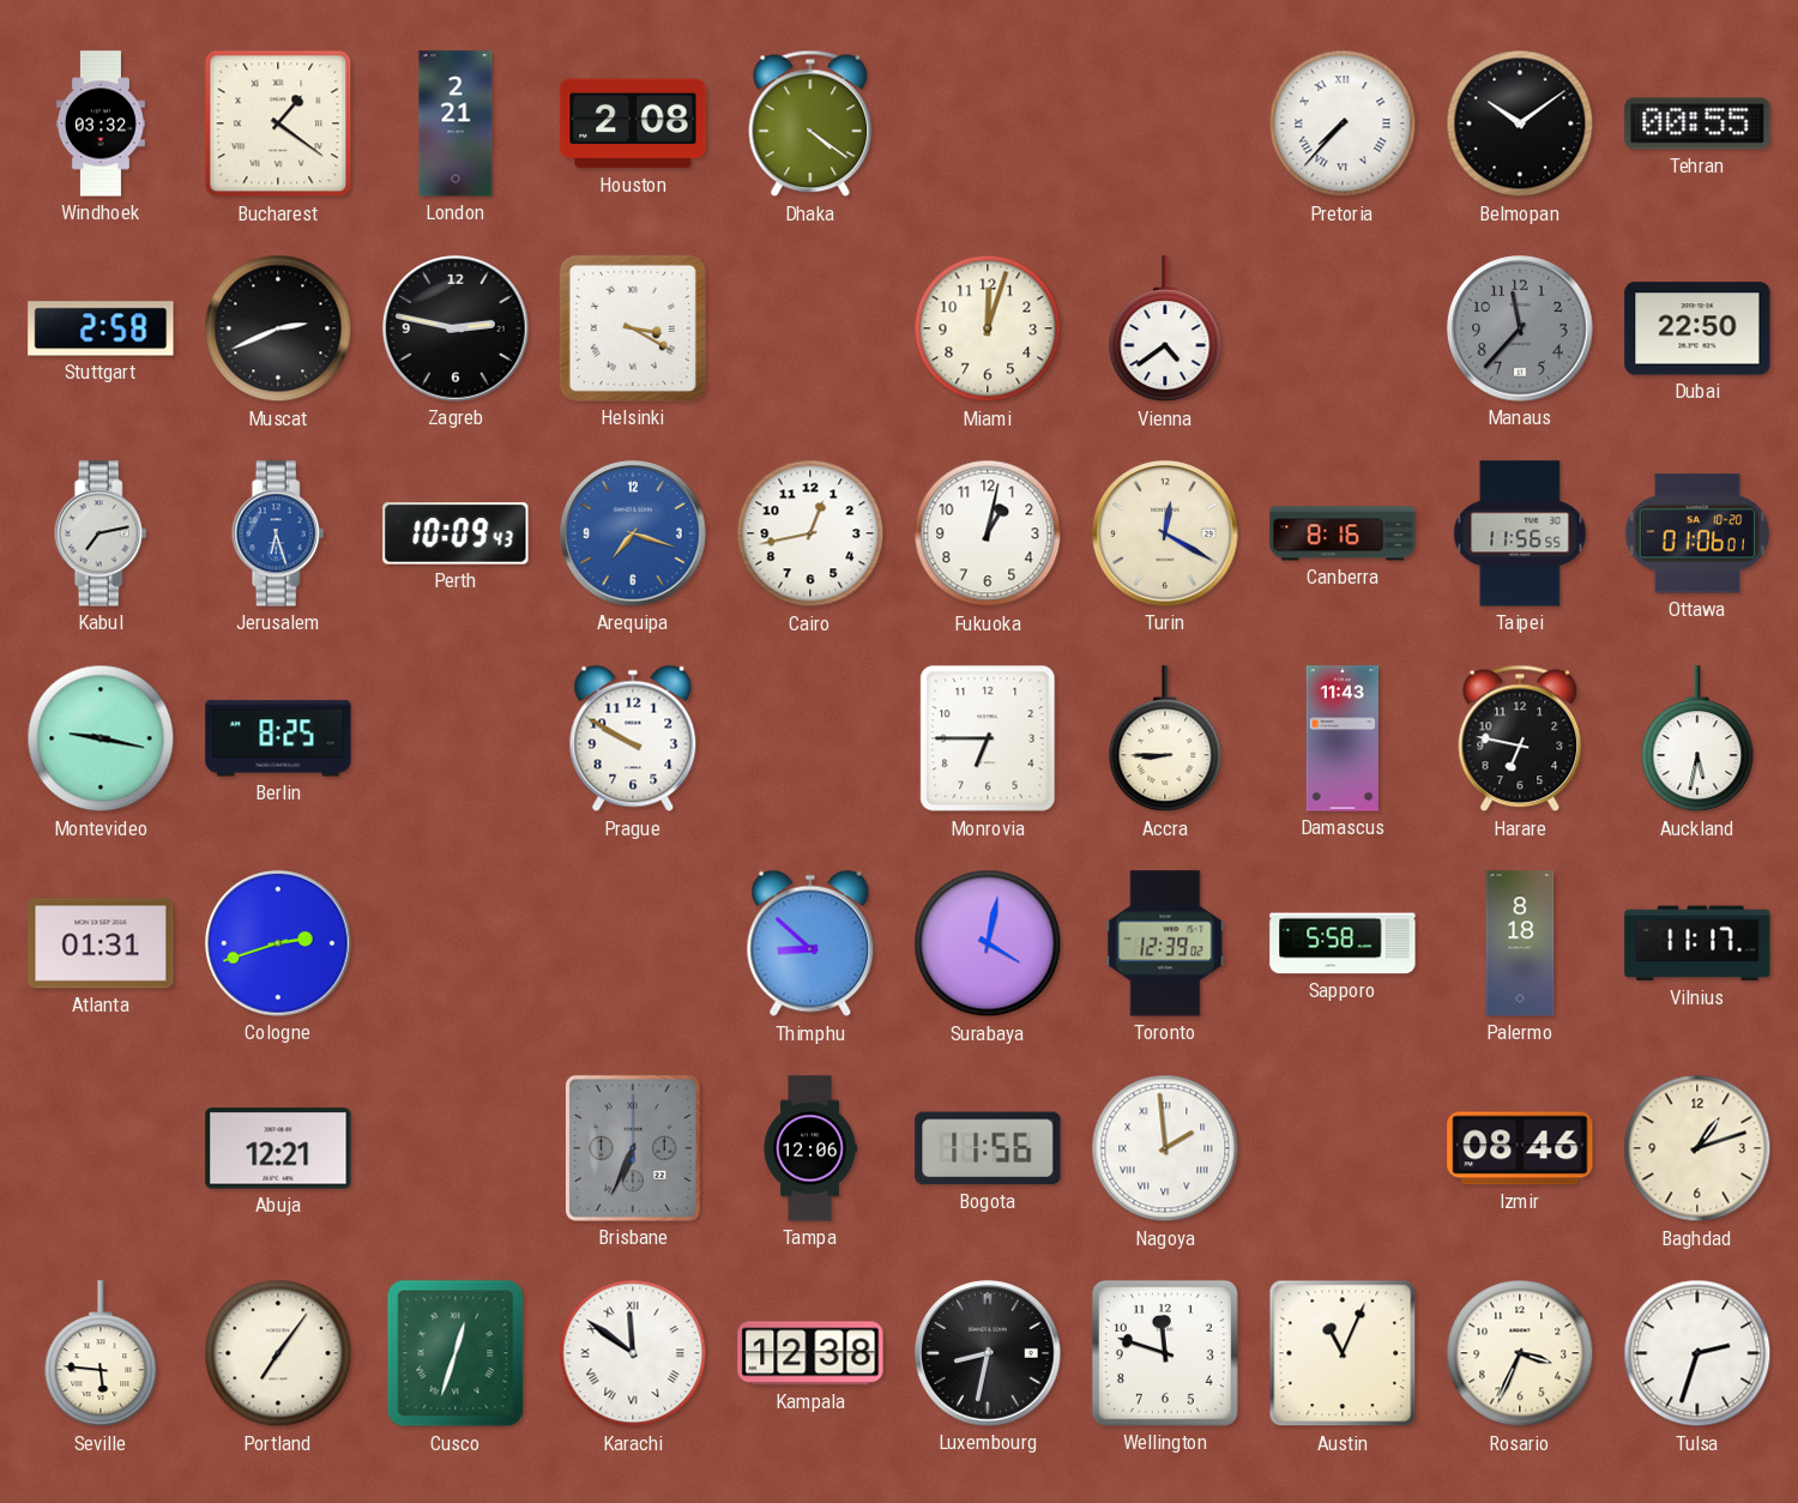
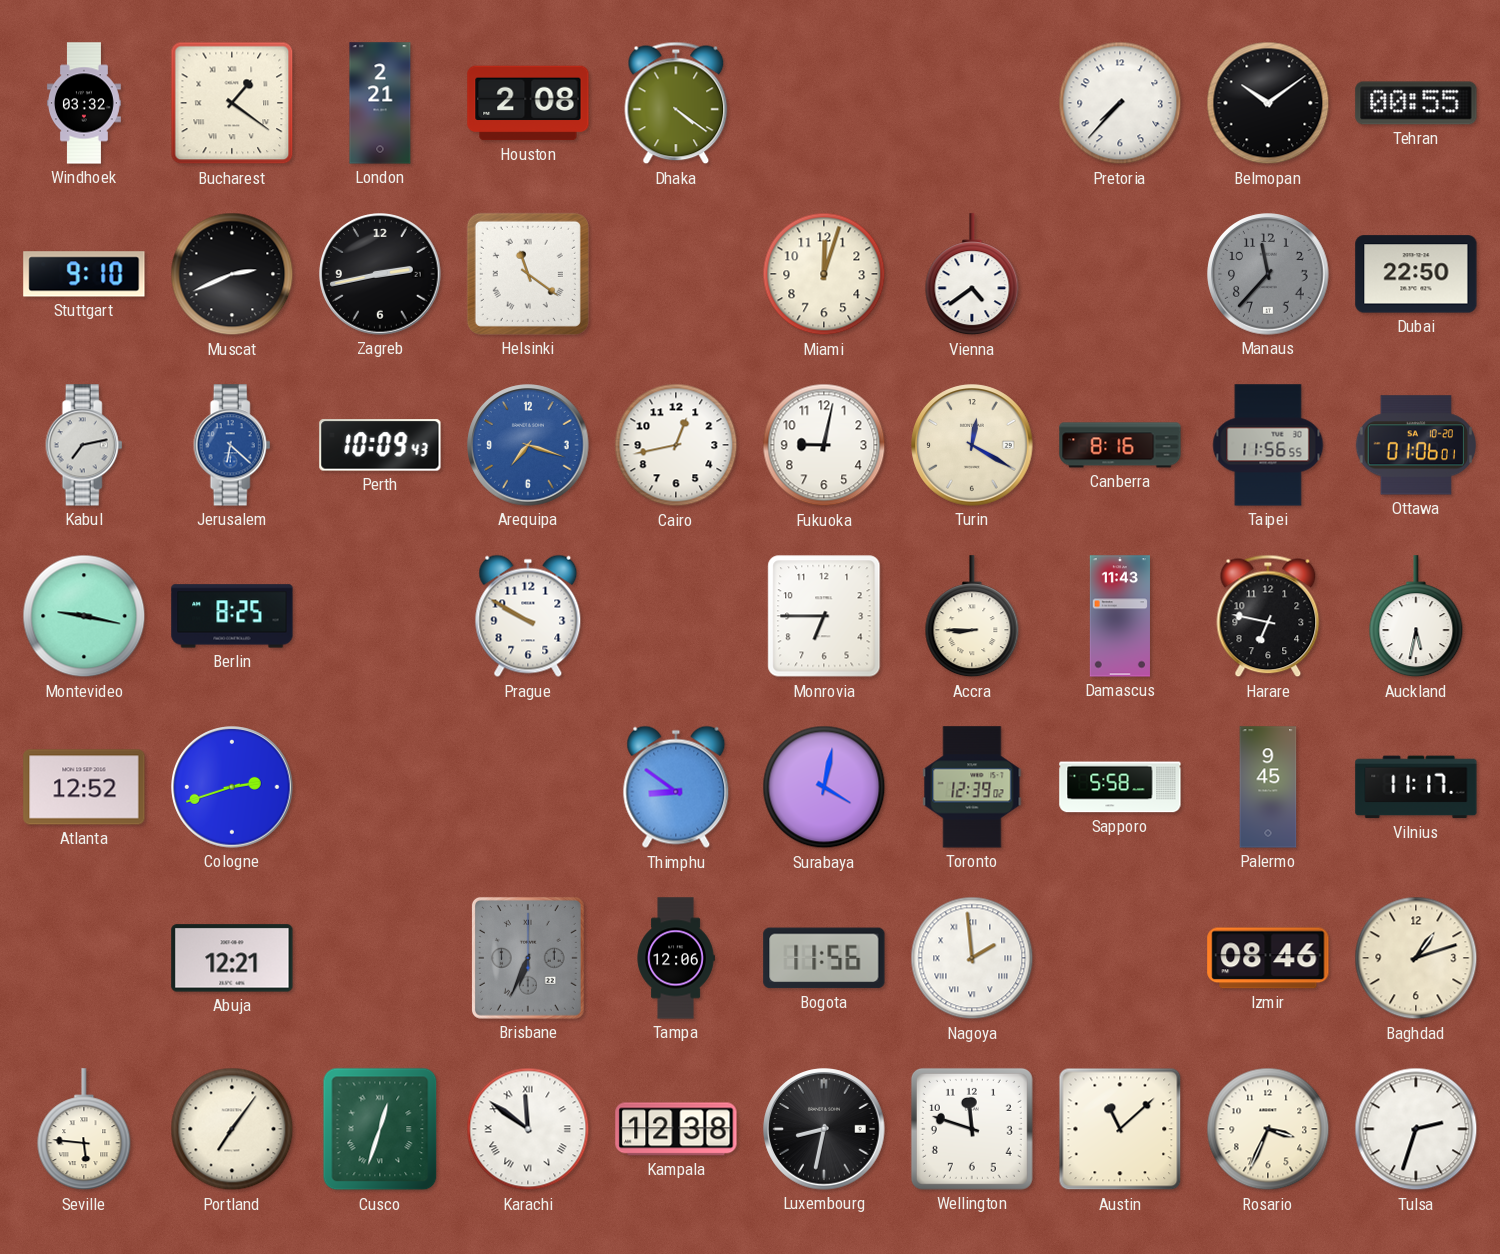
Pretoria numerals: Roman -> Arabic (1120, 103)
Stuttgart: 2:58 -> 9:10 (84, 274)
Zagreb: 2:47 -> 2:43 (380, 274)
Helsinki: 3:20 -> 11:21 (528, 274)
Jerusalem: 6:27 -> 6:22 (232, 445)
Fukuoka: 1:02 -> 9:02 (824, 445)
Atlanta: 01:31 -> 12:52 (84, 787)
Thimphu: 8:52 -> 8:51 (676, 787)
Palermo: 8:18 -> 9:45 (1268, 787)
Austin: 11:04 -> 11:08 (1120, 1129)
